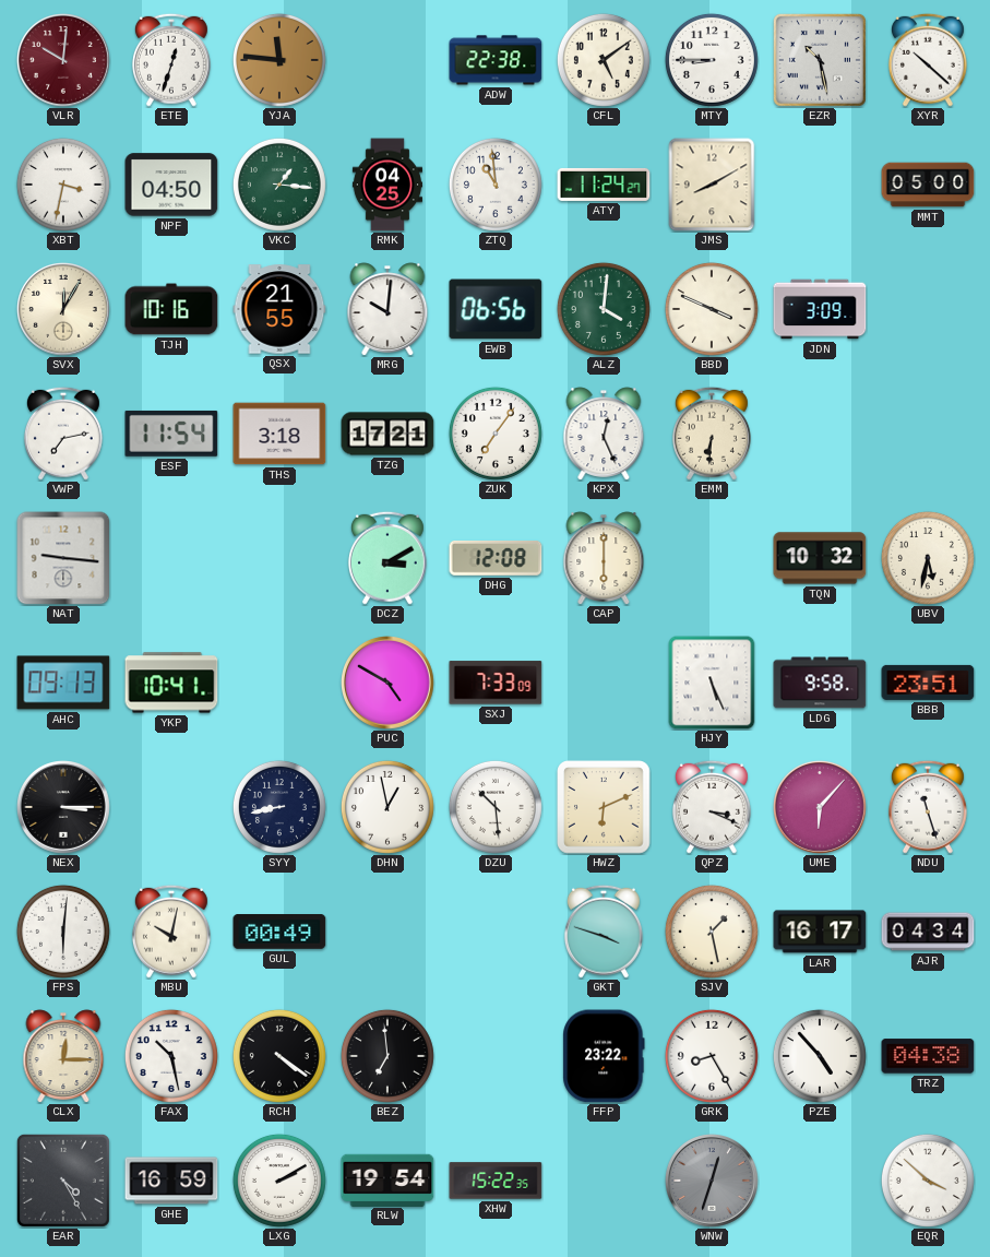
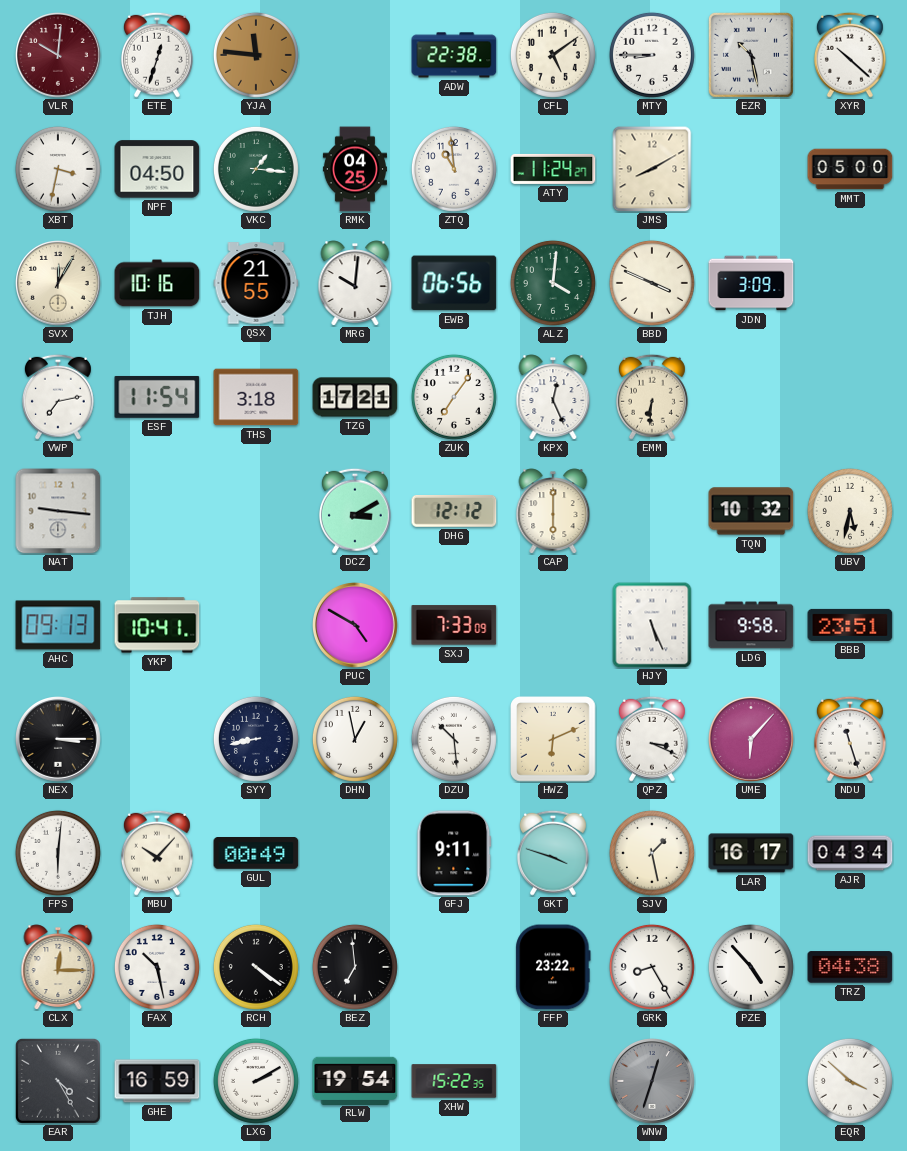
DHG: 12:08 -> 12:12 (454, 512)
MBU: 10:02 -> 10:07 (157, 853)
GFJ: none -> 9:11 (454, 853)
